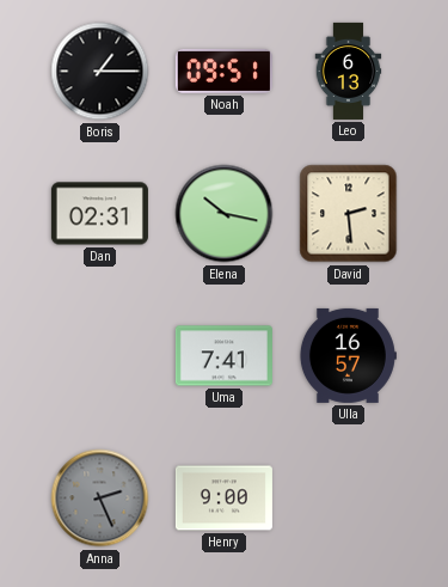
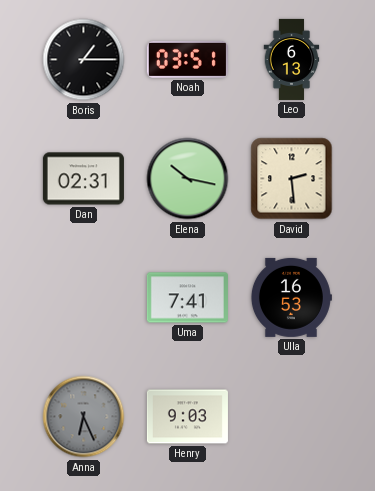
Noah: 09:51 -> 03:51 (187, 59)
Ulla: 16:57 -> 16:53 (291, 297)
Anna: 2:26 -> 6:26 (84, 417)
Henry: 9:00 -> 9:03 (187, 417)
